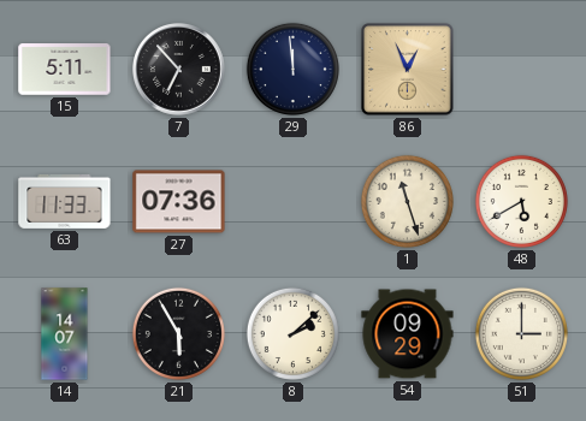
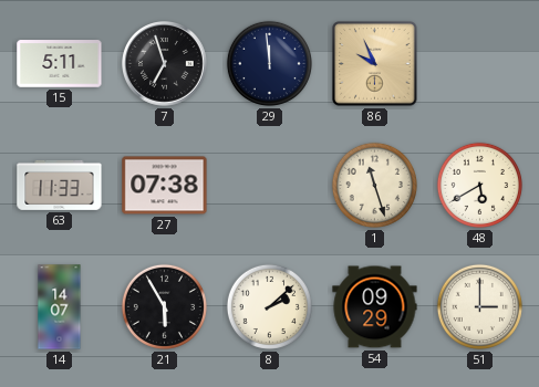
7: 6:53 -> 6:57 (165, 64)
86: 12:56 -> 9:56 (375, 64)
27: 07:36 -> 07:38 (165, 186)
